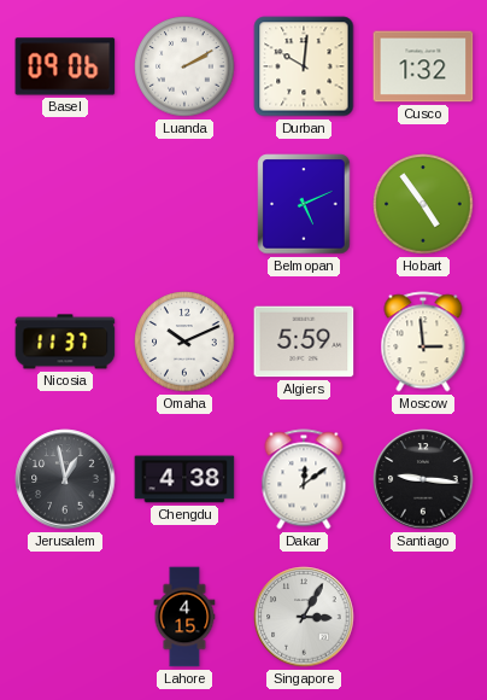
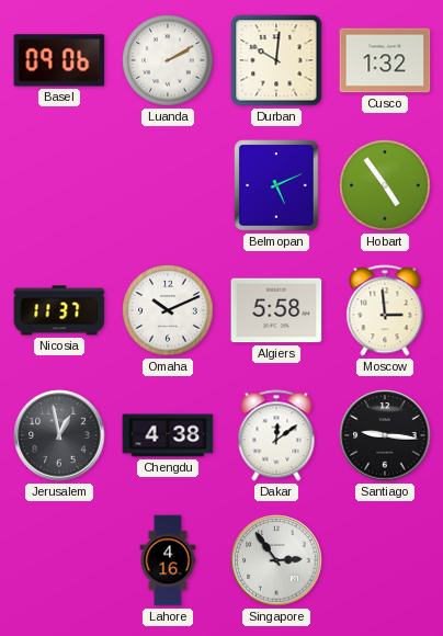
Algiers: 5:59 -> 5:58 (276, 310)
Lahore: 4:15 -> 4:16 (168, 560)
Singapore: 3:05 -> 2:54 (276, 560)
